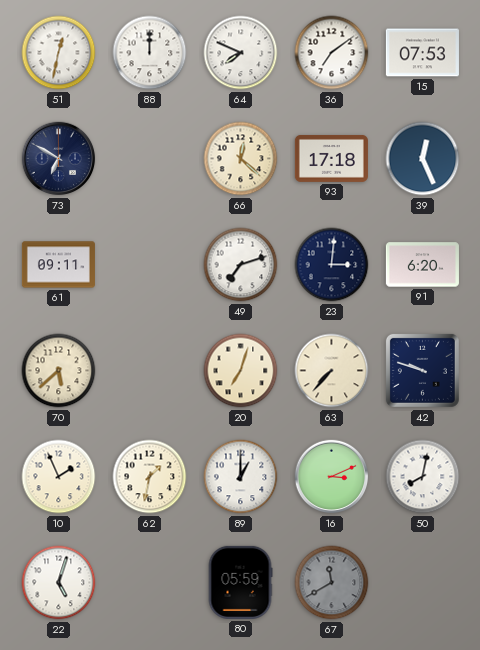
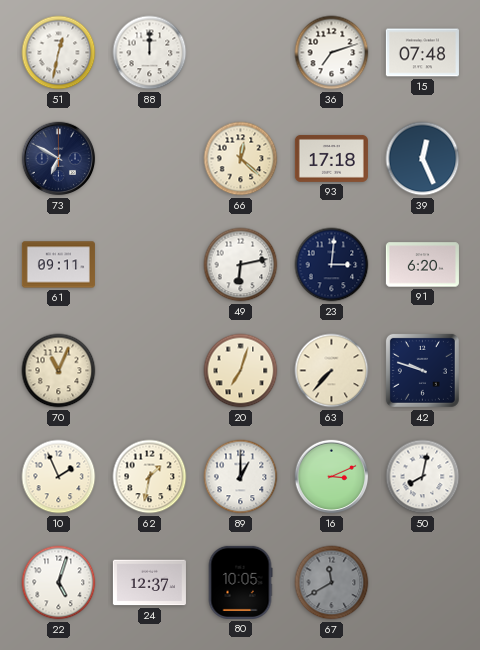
64: 7:49 -> none (241, 53)
36: 7:09 -> 7:12 (332, 53)
15: 07:53 -> 07:48 (422, 53)
49: 7:12 -> 6:13 (241, 265)
70: 5:38 -> 11:04 (59, 371)
24: none -> 12:37 (149, 583)
80: 05:59 -> 10:05 (240, 582)
